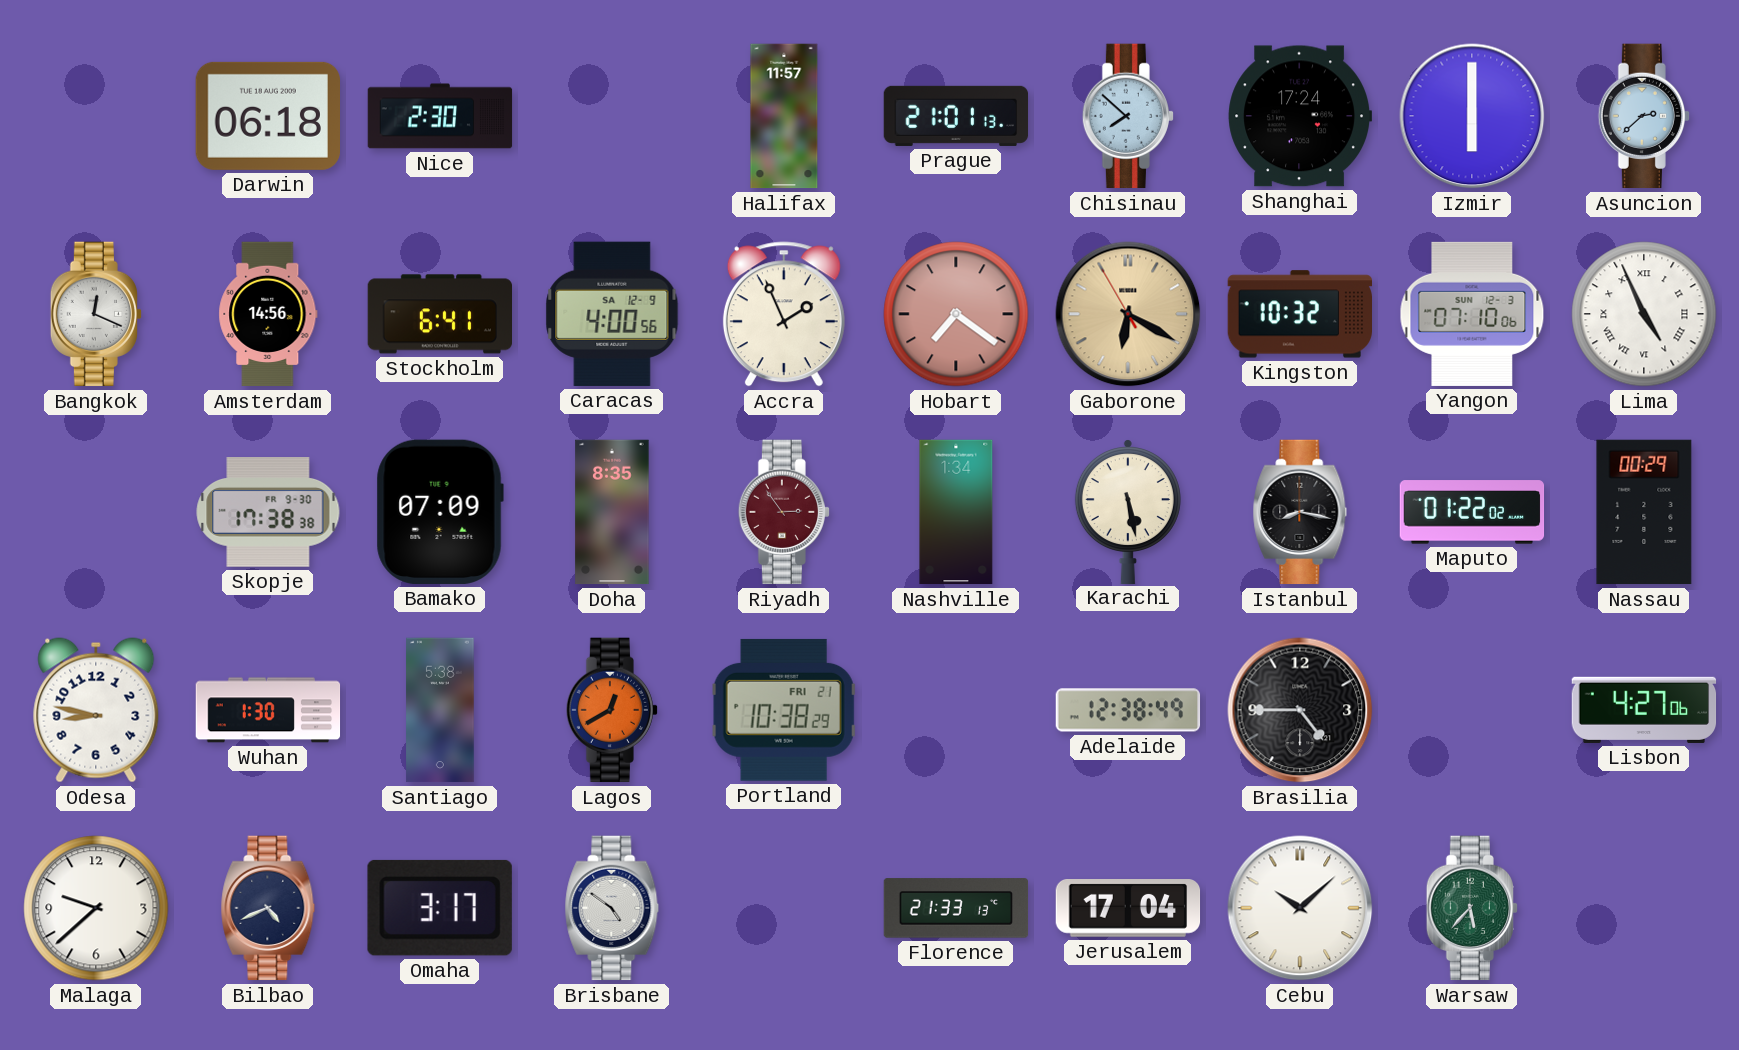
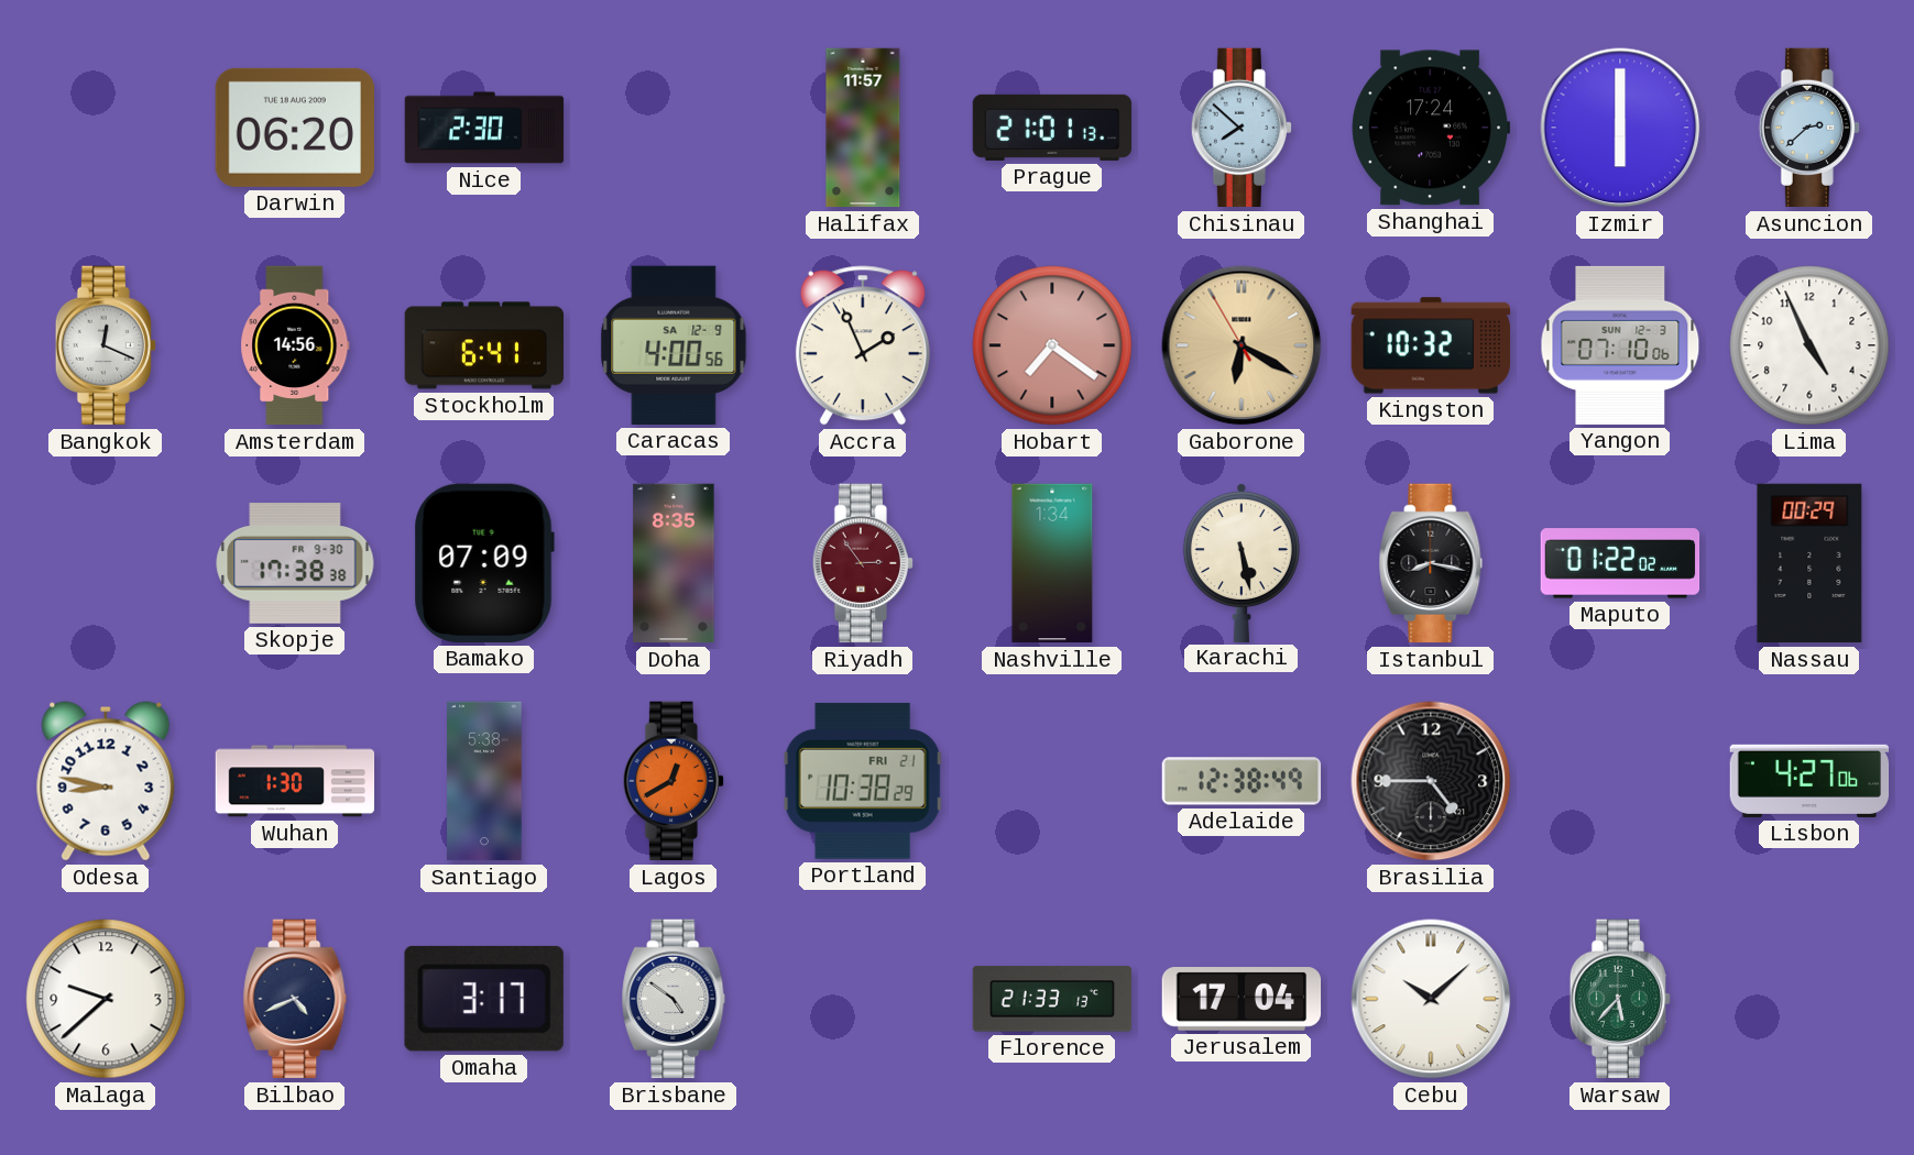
Darwin: 06:18 -> 06:20 (294, 128)
Lima numerals: Roman -> Arabic (1809, 345)
